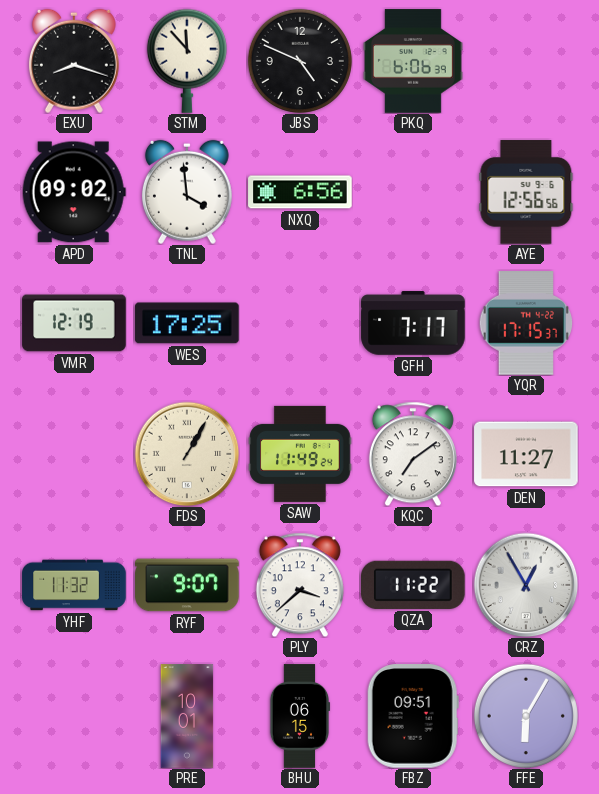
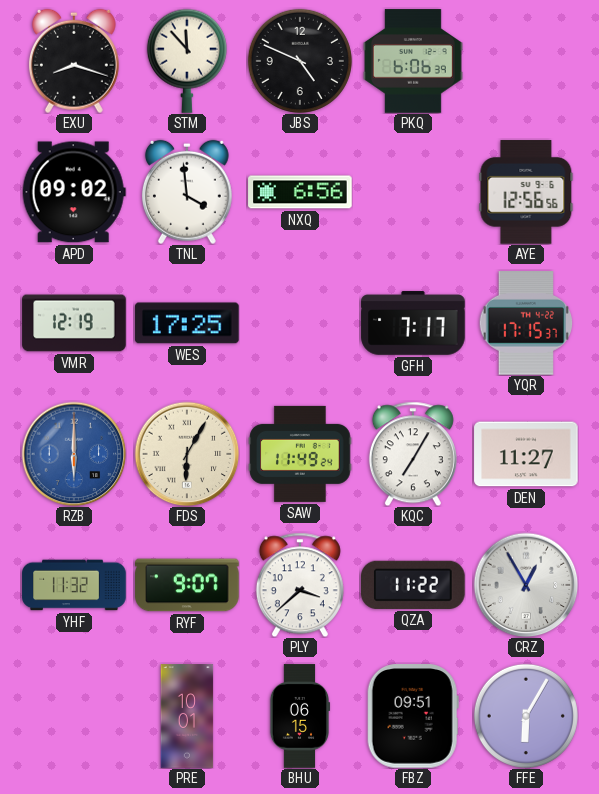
RZB: none -> 6:00 (74, 454)
FDS: 1:05 -> 6:05 (187, 454)
KQC: 7:09 -> 7:05 (413, 454)
